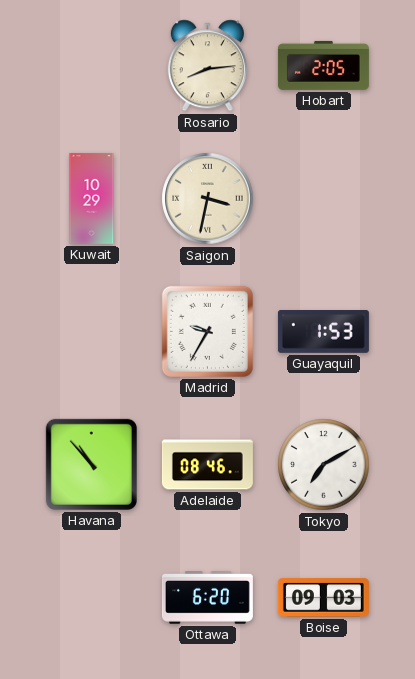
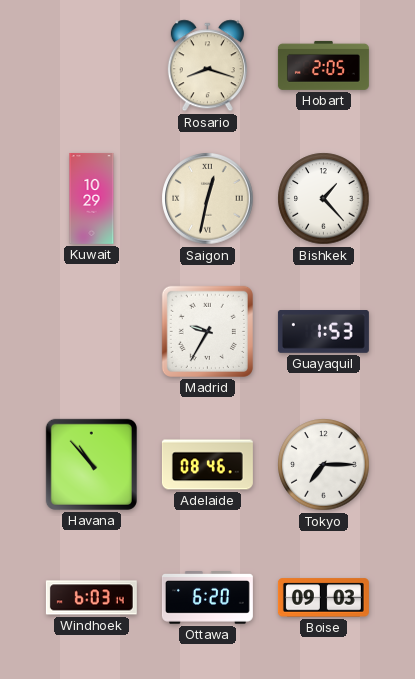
Rosario: 8:14 -> 8:18 (207, 66)
Saigon: 3:32 -> 12:32 (208, 199)
Bishkek: none -> 1:23 (324, 199)
Tokyo: 7:10 -> 7:15 (324, 465)
Windhoek: none -> 6:03 (91, 598)
